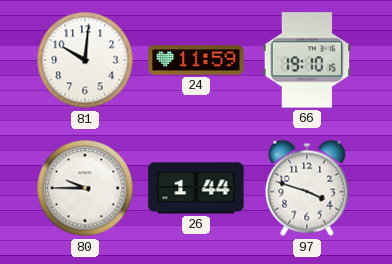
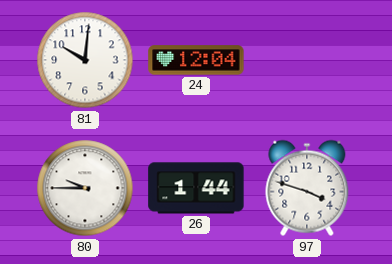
24: 11:59 -> 12:04 (196, 60)
66: 19:10 -> none (307, 60)
